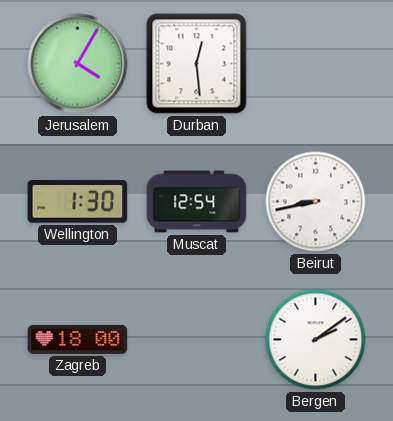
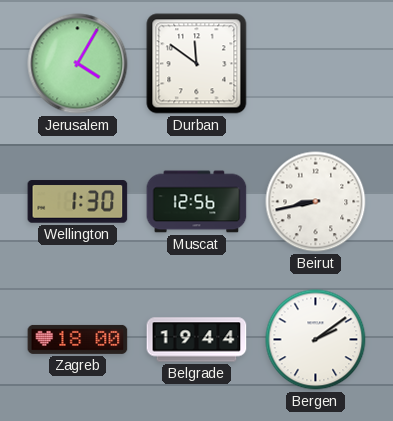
Durban: 12:29 -> 11:51 (197, 64)
Muscat: 12:54 -> 12:56 (197, 202)
Belgrade: none -> 19:44 (197, 340)
